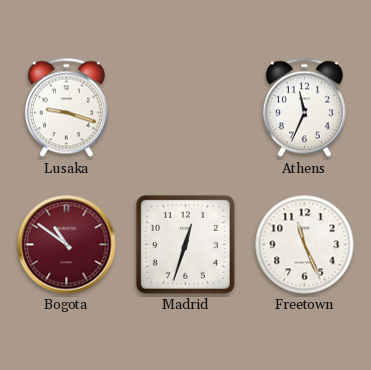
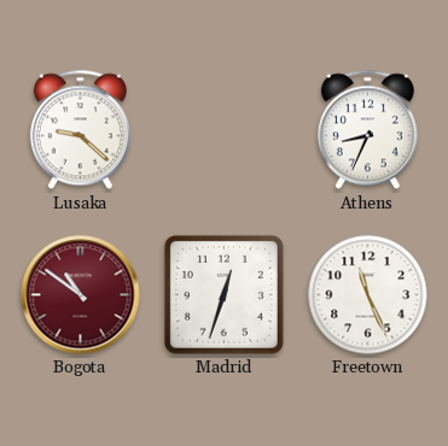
Lusaka: 9:18 -> 9:22 (80, 130)
Athens: 11:34 -> 8:34 (367, 130)
